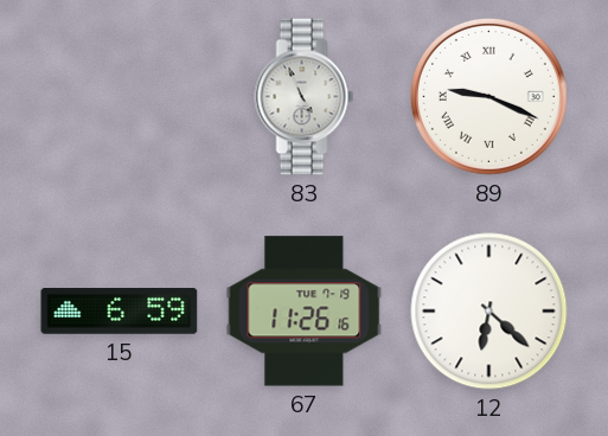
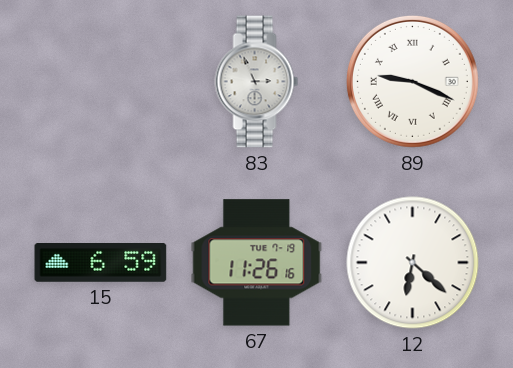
83: 4:56 -> 2:56 (257, 82)
